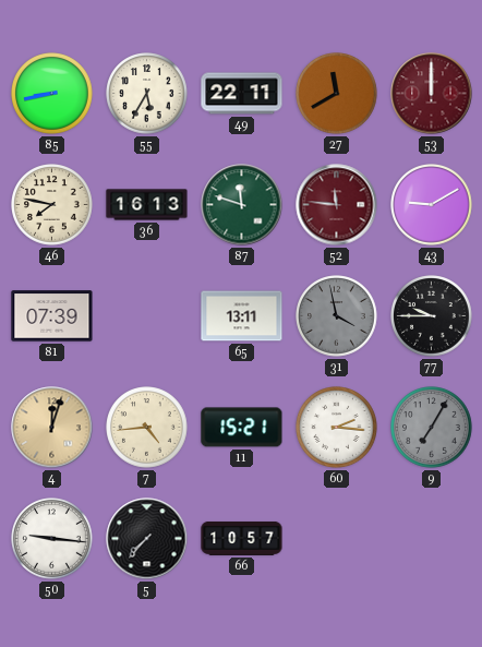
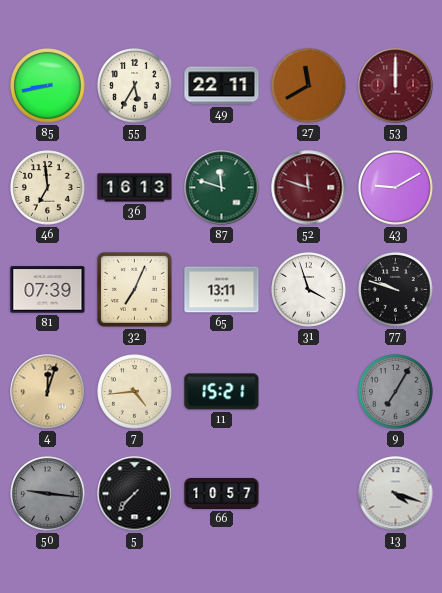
46: 7:47 -> 6:59 (48, 188)
52: 11:46 -> 11:48 (309, 188)
32: none -> 7:04 (134, 289)
31: 3:58 -> 3:57 (309, 290)
31 dial: grey -> white (309, 290)
77: 9:45 -> 9:48 (396, 290)
60: 2:16 -> none (337, 428)
50 dial: white -> grey (48, 494)
13: none -> 4:18 (396, 494)
